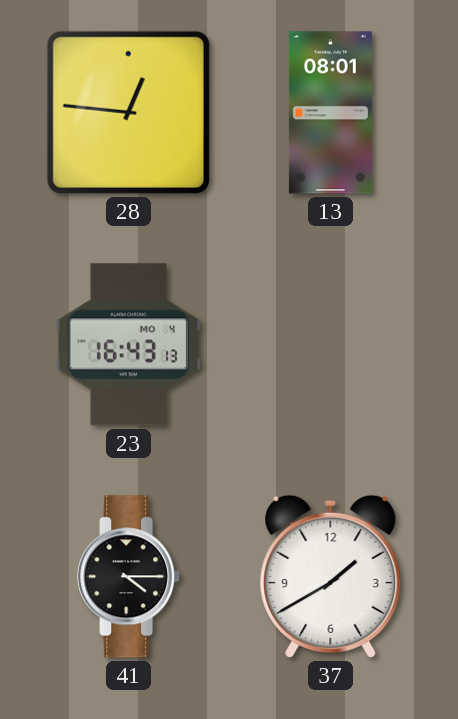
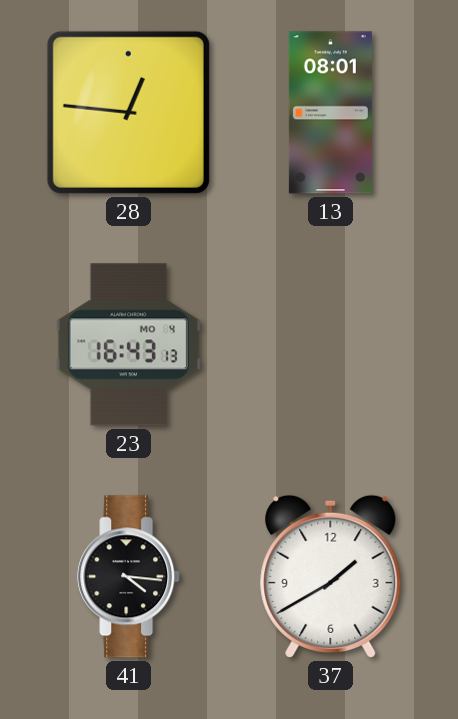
41: 4:15 -> 4:16 (129, 577)
